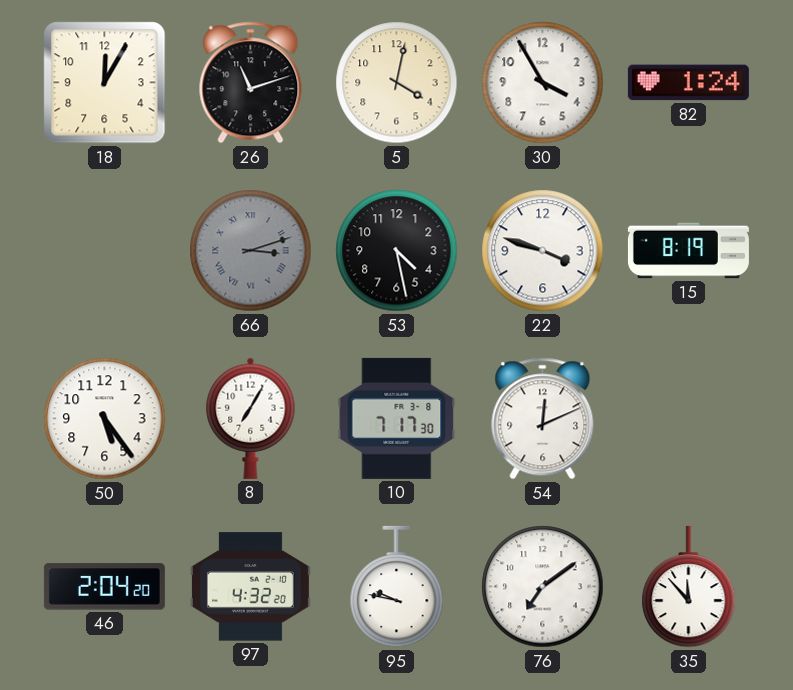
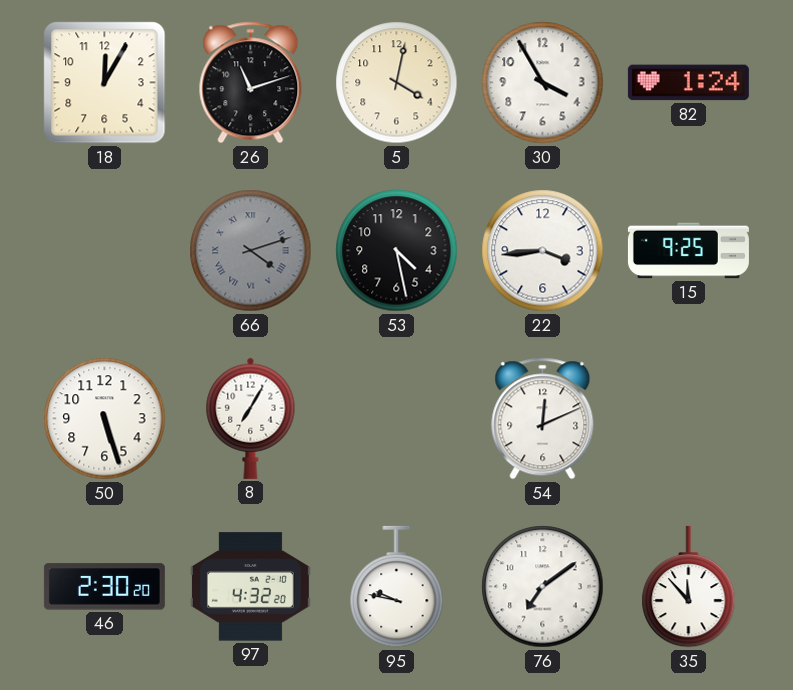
66: 3:12 -> 4:12 (251, 251)
22: 3:48 -> 3:44 (543, 251)
15: 8:19 -> 9:25 (688, 251)
50: 5:24 -> 5:27 (105, 419)
10: 7:17 -> none (397, 418)
46: 2:04 -> 2:30 (104, 587)
